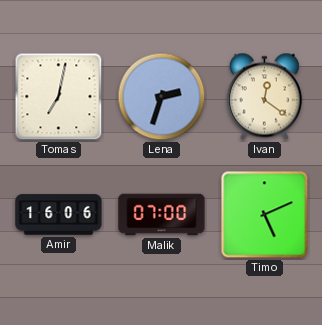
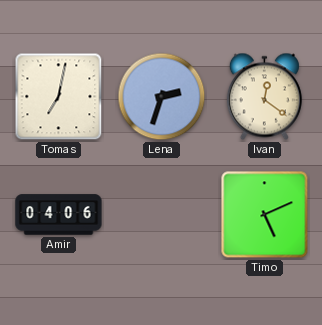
Amir: 16:06 -> 04:06 (59, 215)
Malik: 07:00 -> none (162, 215)
